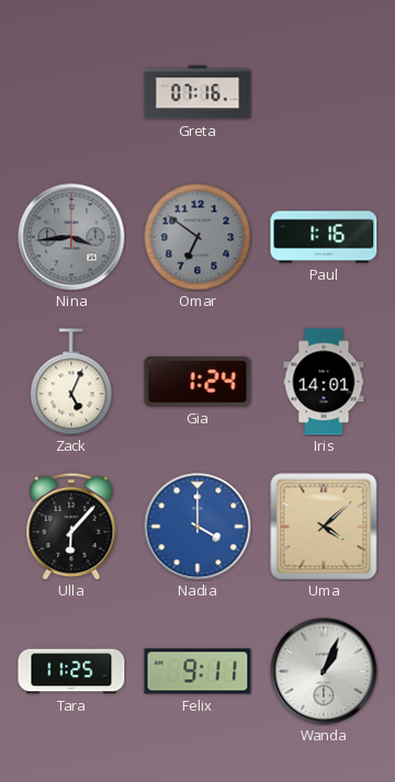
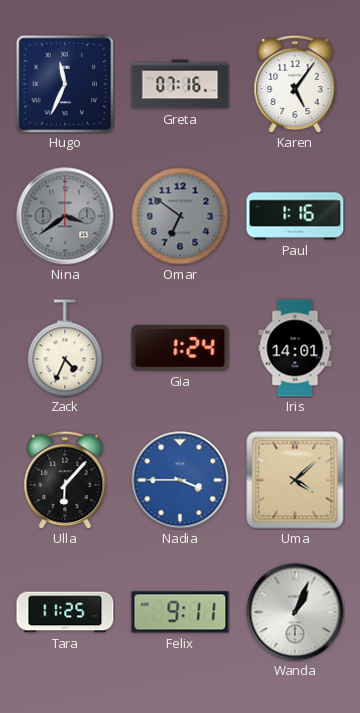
Hugo: none -> 11:34 (65, 84)
Karen: none -> 5:06 (295, 84)
Nina: 3:44 -> 3:39 (65, 216)
Zack: 5:04 -> 4:34 (65, 348)
Nadia: 4:00 -> 3:45 (180, 480)
